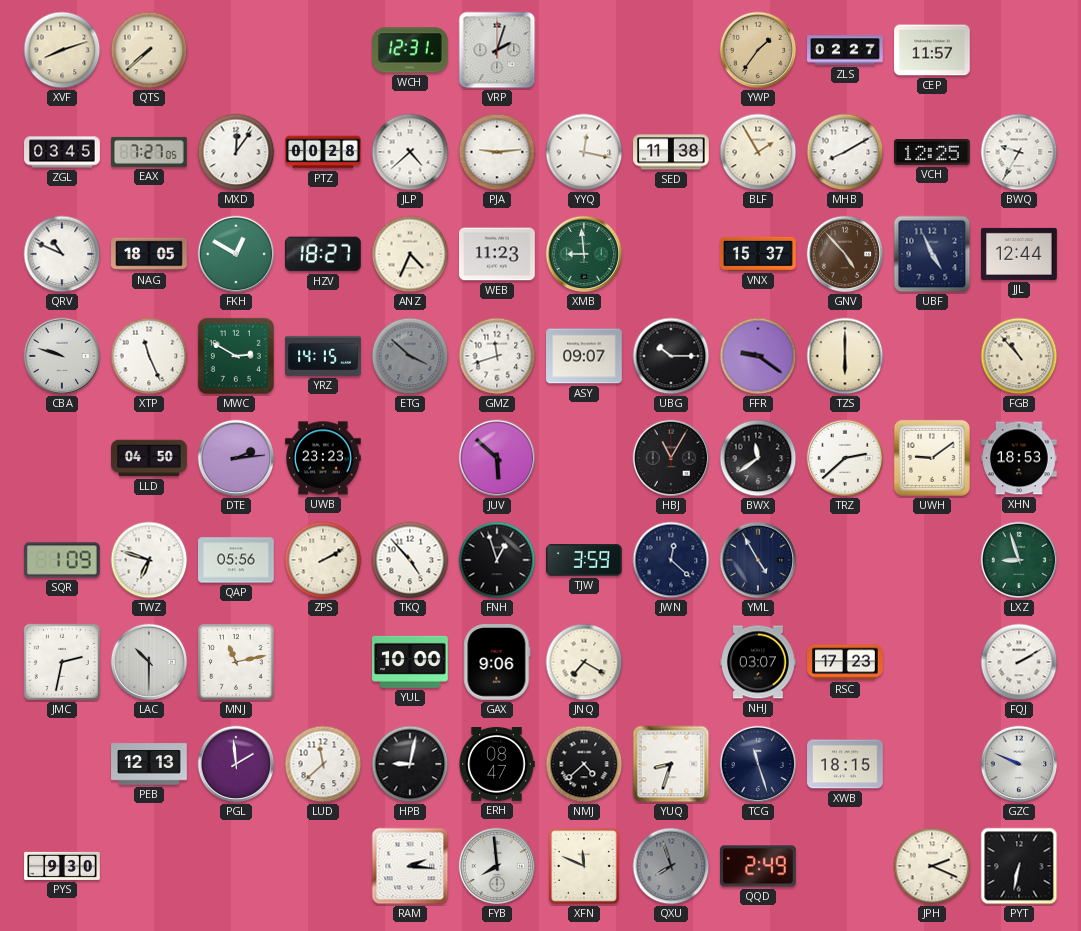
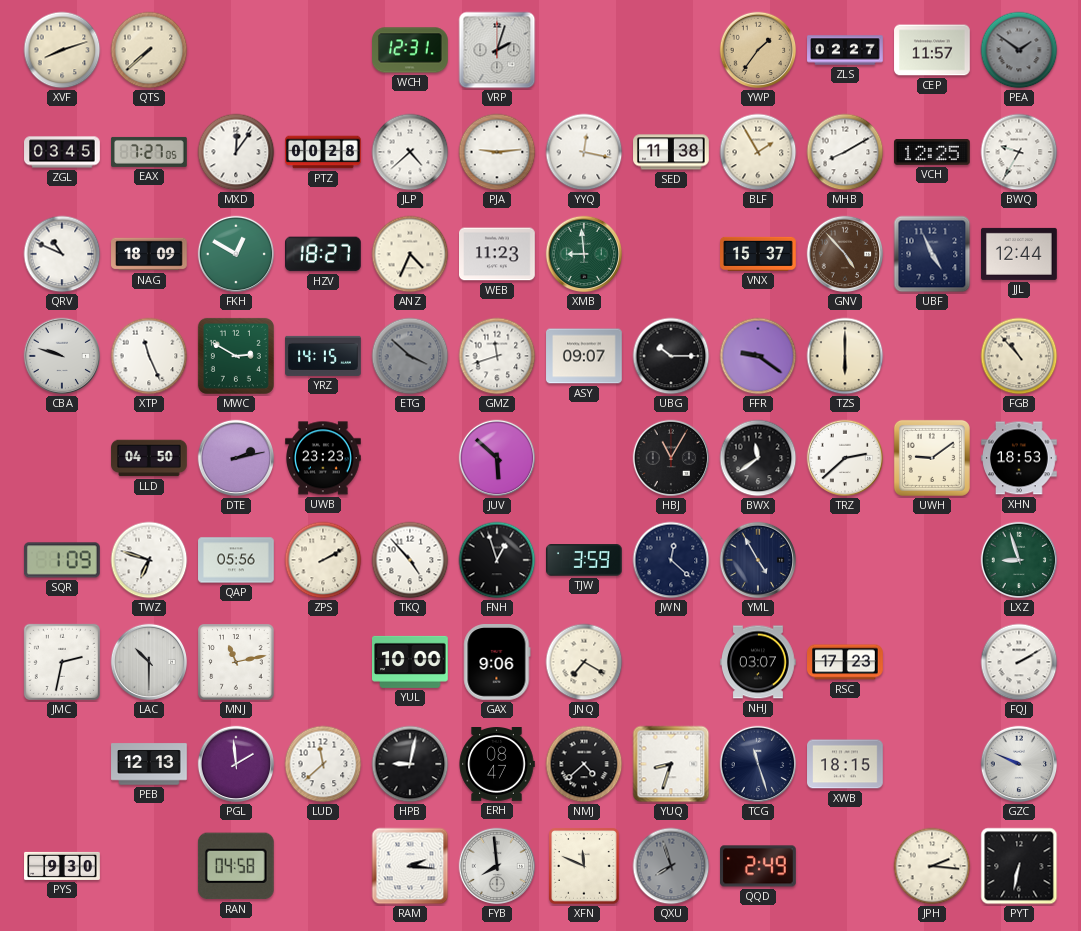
PEA: none -> 1:51 (1019, 50)
NAG: 18:05 -> 18:09 (149, 254)
DTE: 2:14 -> 2:13 (236, 458)
RAN: none -> 04:58 (236, 866)
JPH: 2:19 -> 2:16 (932, 866)
